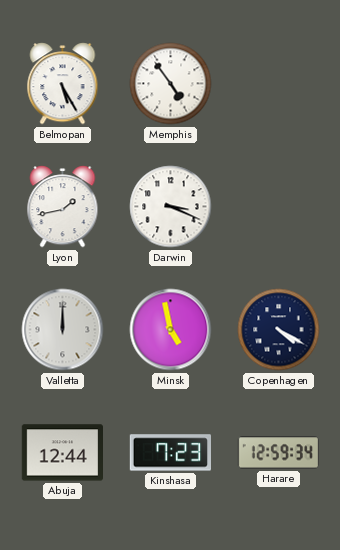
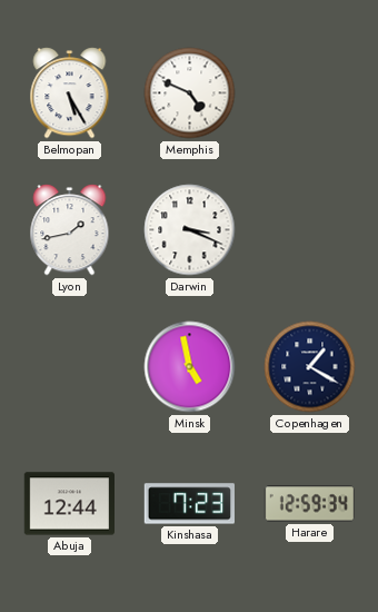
Memphis: 4:54 -> 4:49 (190, 93)
Valletta: 12:00 -> none (63, 330)
Copenhagen: 4:20 -> 1:20 (310, 367)
